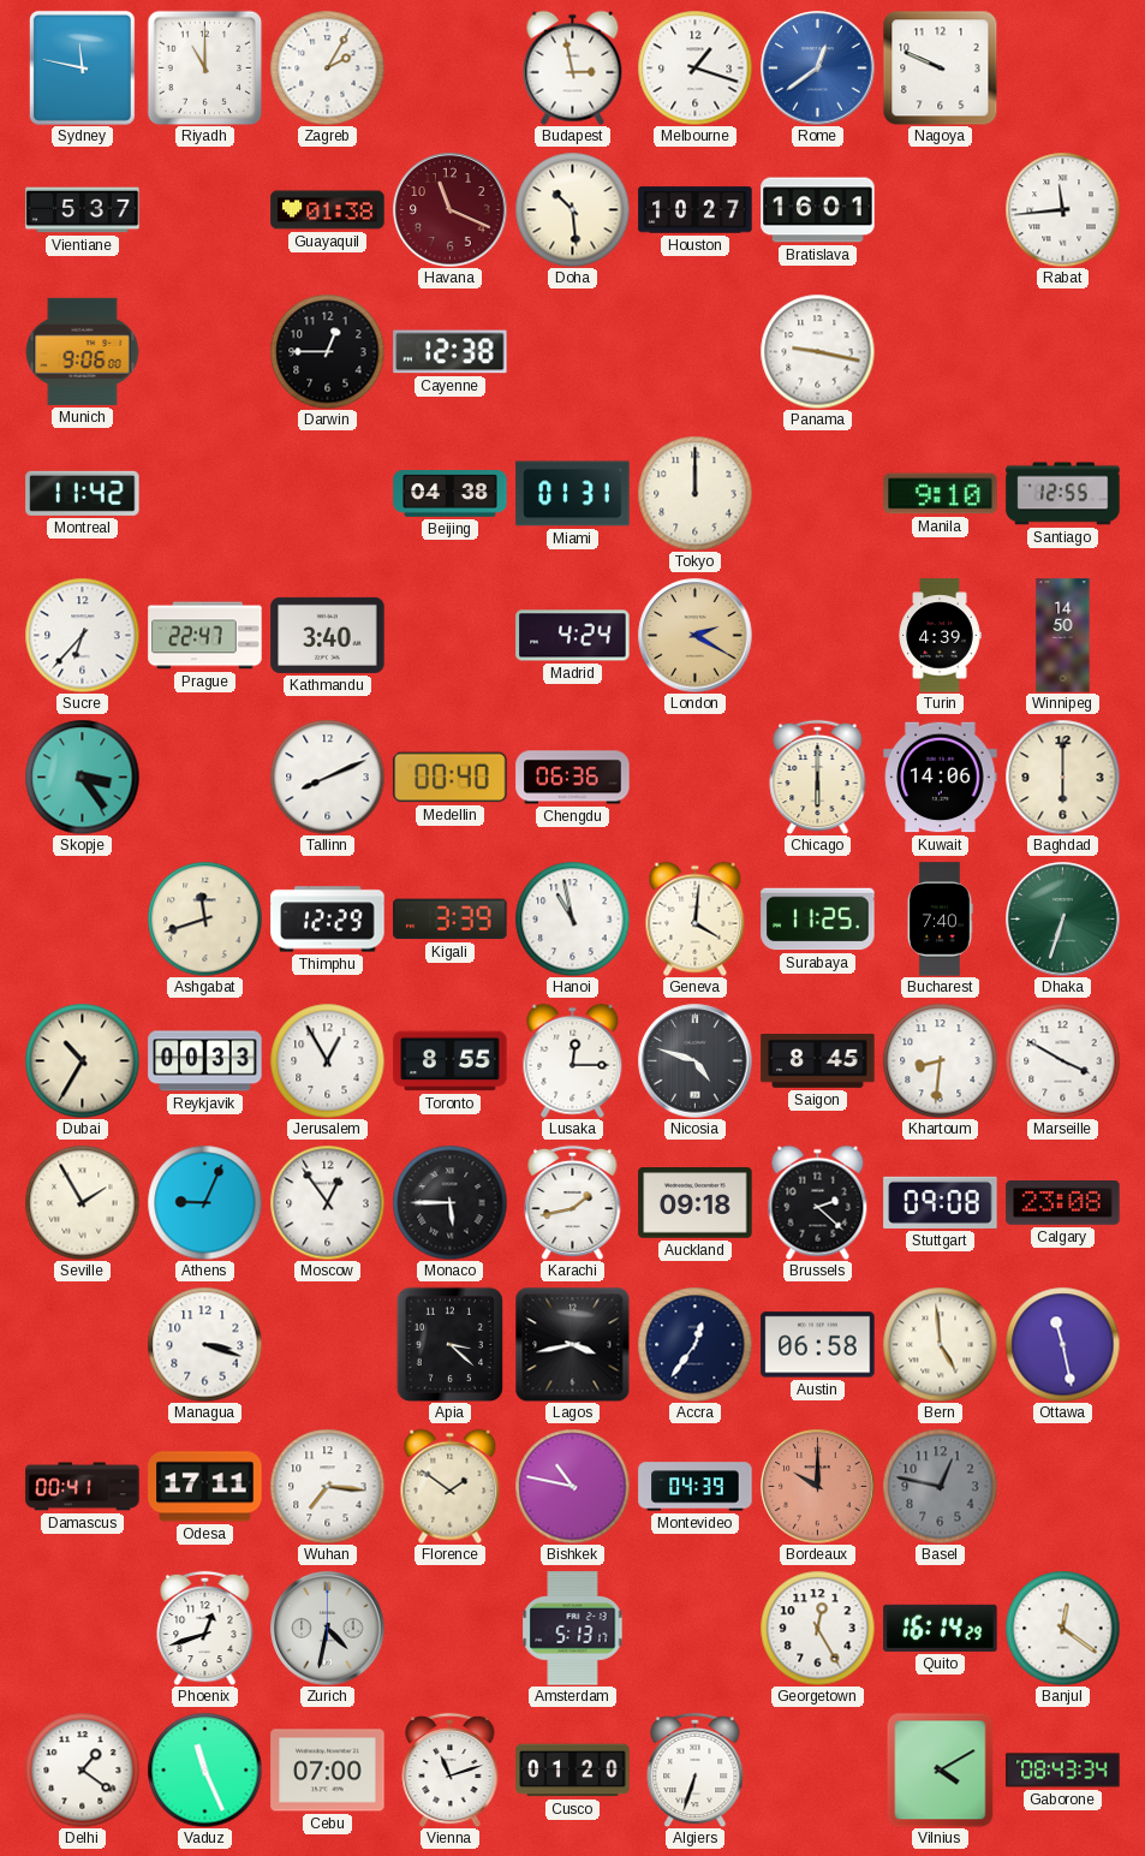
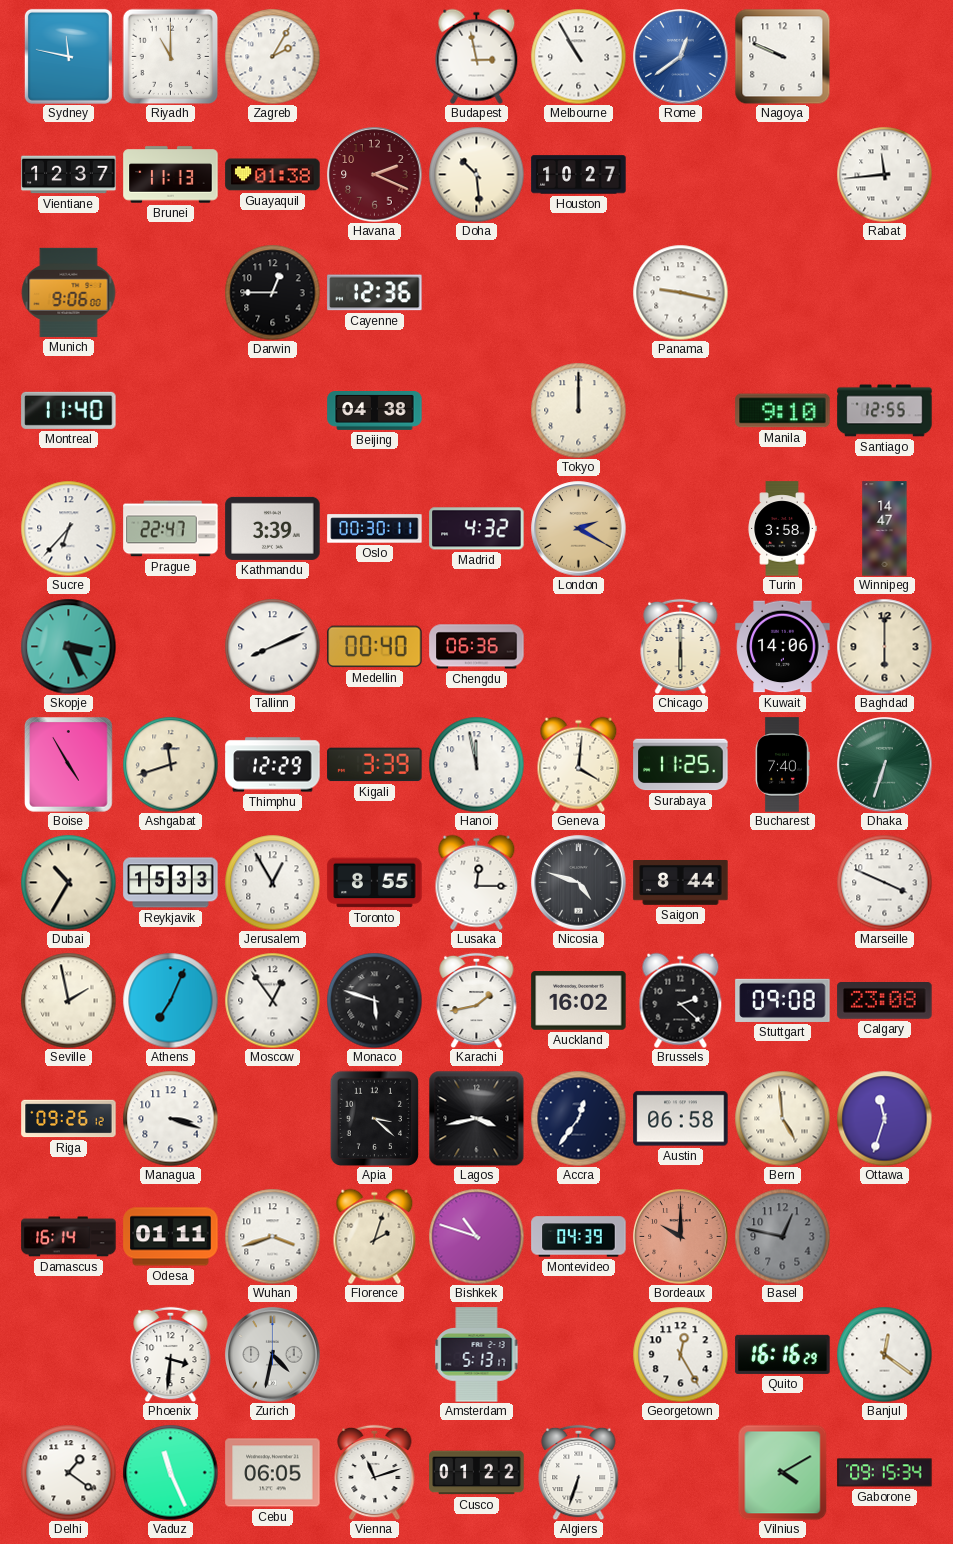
Melbourne: 1:18 -> 10:55 (578, 56)
Vientiane: 5:37 -> 12:37 (69, 175)
Brunei: none -> 11:13 (171, 175)
Havana: 11:19 -> 2:19 (375, 175)
Bratislava: 16:01 -> none (818, 210)
Cayenne: 12:38 -> 12:36 (375, 293)
Montreal: 11:42 -> 11:40 (69, 410)
Miami: 01:31 -> none (573, 494)
Kathmandu: 3:40 -> 3:39 (273, 528)
Oslo: none -> 00:30 (375, 529)
Madrid: 4:24 -> 4:32 (477, 529)
Turin: 4:39 -> 3:58 (782, 529)
Winnipeg: 14:50 -> 14:47 (885, 529)
Skopje: 3:24 -> 3:26 (68, 646)
Boise: none -> 4:55 (69, 765)
Hanoi: 10:58 -> 11:58 (476, 764)
Reykjavik: 00:33 -> 15:33 (171, 883)
Saigon: 8:45 -> 8:44 (681, 883)
Khartoum: 8:31 -> none (940, 1060)
Marseille: 3:50 -> 3:49 (884, 882)
Seville: 1:55 -> 1:58 (68, 1000)
Athens: 9:04 -> 7:04 (170, 1000)
Monaco: 5:45 -> 5:48 (374, 1000)
Auckland: 09:18 -> 16:02 (579, 1001)
Riga: none -> 09:26 (69, 1119)
Ottawa: 11:28 -> 11:33 (884, 1118)
Damascus: 00:41 -> 16:14 (69, 1237)
Odesa: 17:11 -> 01:11 (171, 1237)
Wuhan: 7:16 -> 3:42 (272, 1236)
Florence: 1:51 -> 2:03 (375, 1236)
Bishkek: 10:47 -> 10:48 (476, 1236)
Phoenix: 12:42 -> 3:31 (171, 1354)
Quito: 16:14 -> 16:16 (783, 1354)
Cebu: 07:00 -> 06:05 (273, 1473)
Cusco: 01:20 -> 01:22 (477, 1473)
Gaborone: 08:43 -> 09:15 (885, 1473)
